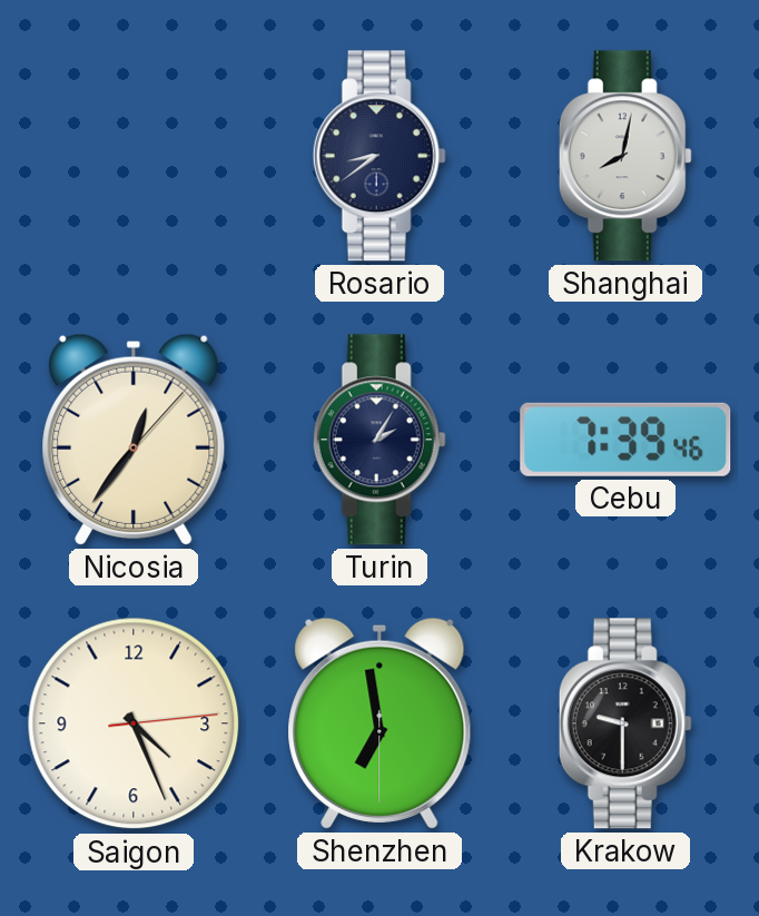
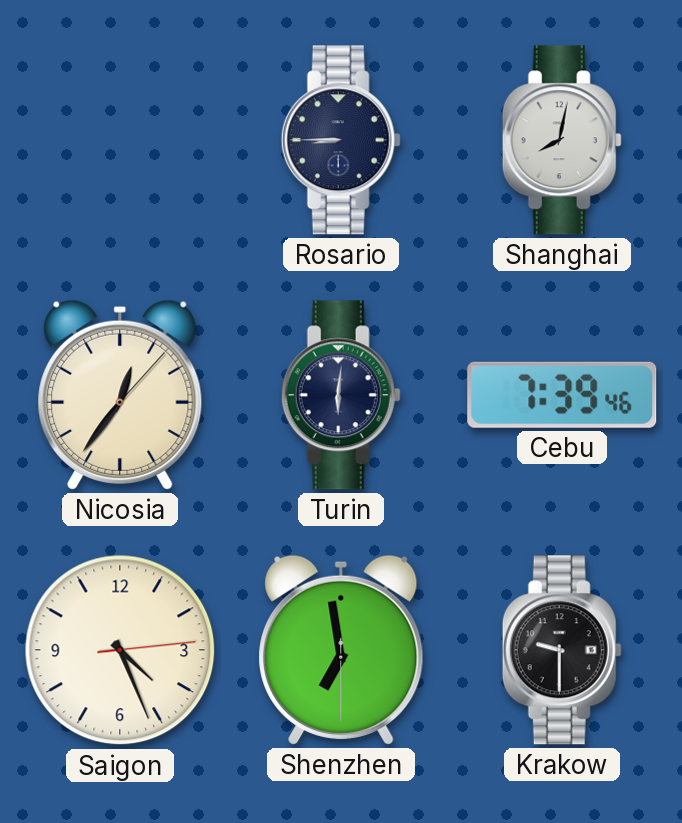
Rosario: 8:39 -> 8:45 (341, 140)
Turin: 2:05 -> 6:01 (341, 395)
